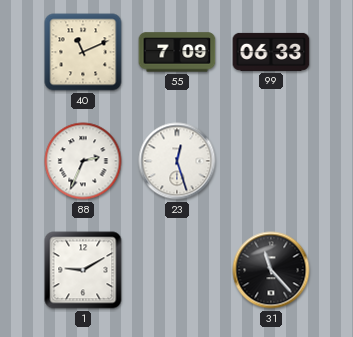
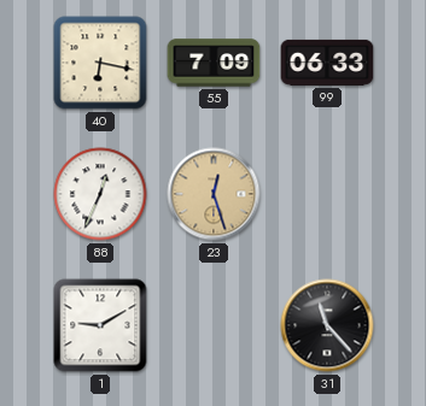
40: 11:11 -> 6:17 (100, 63)
88: 2:34 -> 12:34 (100, 194)
23 dial: white -> champagne (214, 194)
